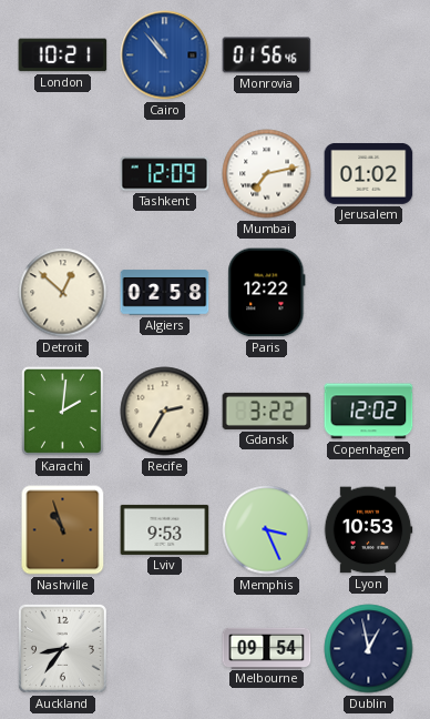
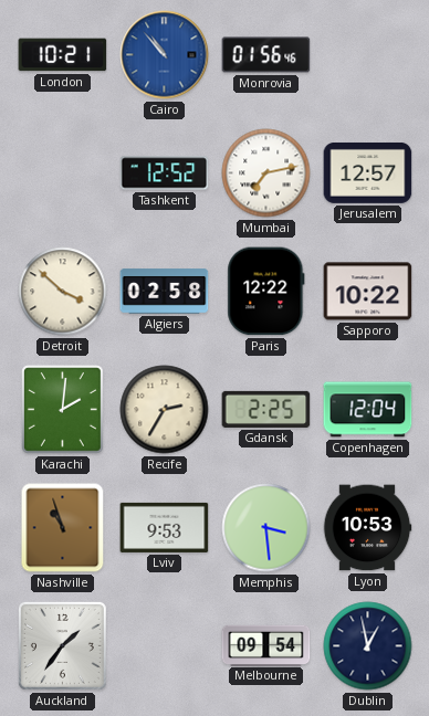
Tashkent: 12:09 -> 12:52 (165, 173)
Jerusalem: 01:02 -> 12:57 (368, 172)
Detroit: 12:52 -> 3:52 (63, 292)
Sapporo: none -> 10:22 (368, 292)
Gdansk: 3:22 -> 2:25 (266, 409)
Copenhagen: 12:02 -> 12:04 (368, 410)
Memphis: 3:26 -> 3:29 (266, 528)
Auckland: 8:36 -> 1:36 (62, 645)
